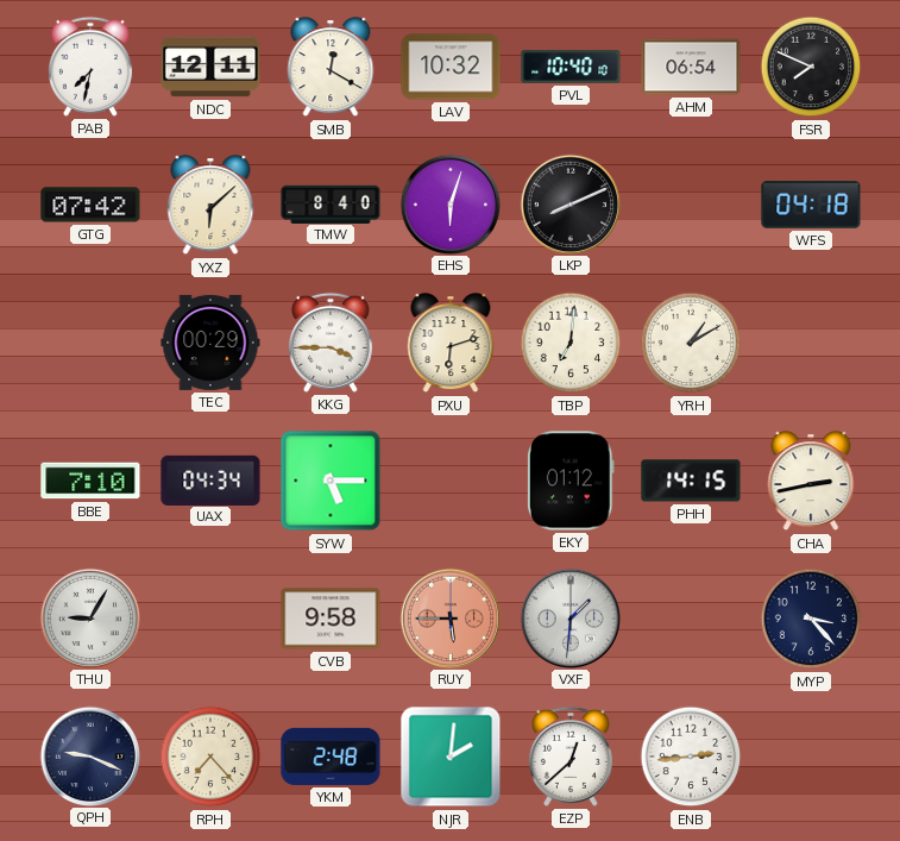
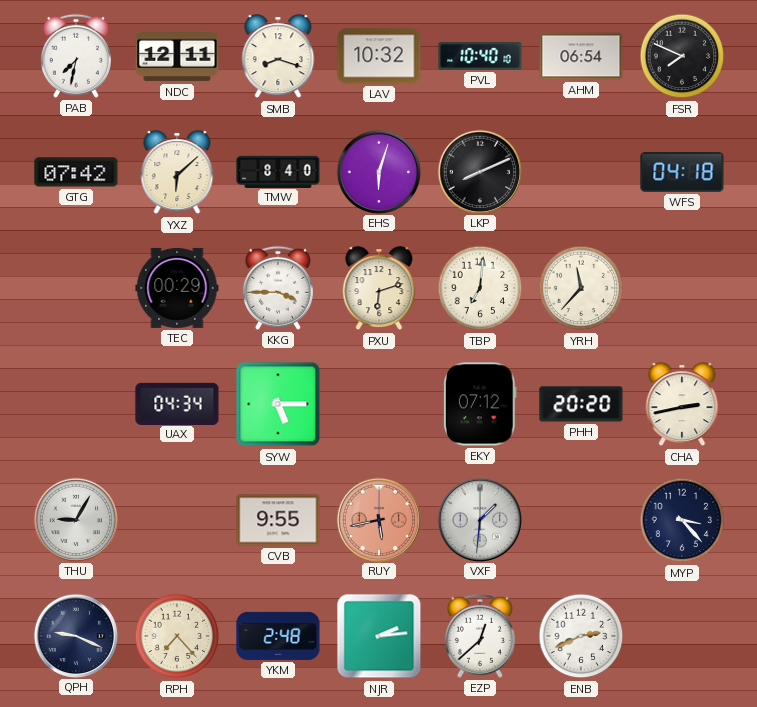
SMB: 12:20 -> 8:18 (278, 57)
YRH: 1:10 -> 11:37 (581, 288)
BBE: 7:10 -> none (90, 481)
EKY: 01:12 -> 07:12 (481, 404)
PHH: 14:15 -> 20:20 (581, 404)
CVB: 9:58 -> 9:55 (278, 520)
RUY: 5:45 -> 5:43 (378, 519)
NJR: 2:01 -> 2:14 (379, 636)
ENB: 2:44 -> 2:41 (581, 636)
